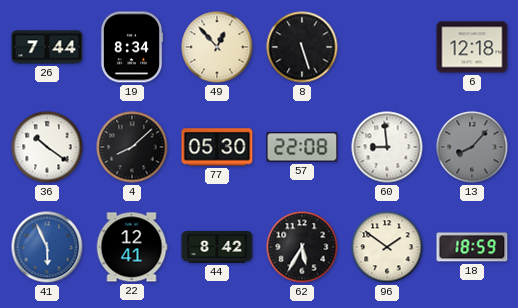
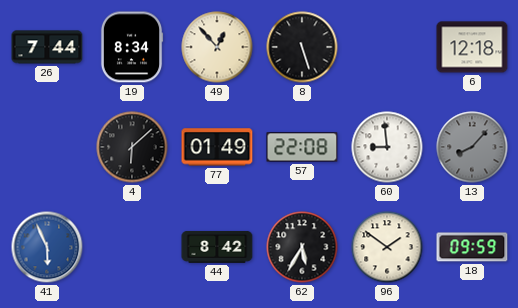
36: 10:21 -> none (47, 147)
4: 8:08 -> 6:08 (132, 147)
77: 05:30 -> 01:49 (217, 147)
22: 12:41 -> none (132, 247)
18: 18:59 -> 09:59 (472, 247)
